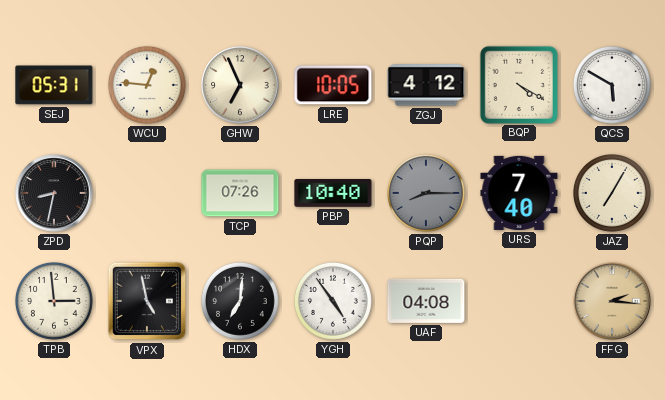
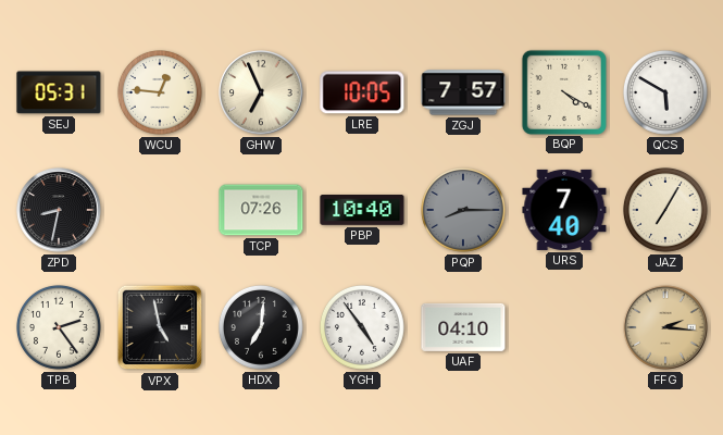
ZGJ: 4:12 -> 7:57 (463, 92)
TPB: 2:59 -> 2:24 (60, 328)
UAF: 04:08 -> 04:10 (463, 327)
